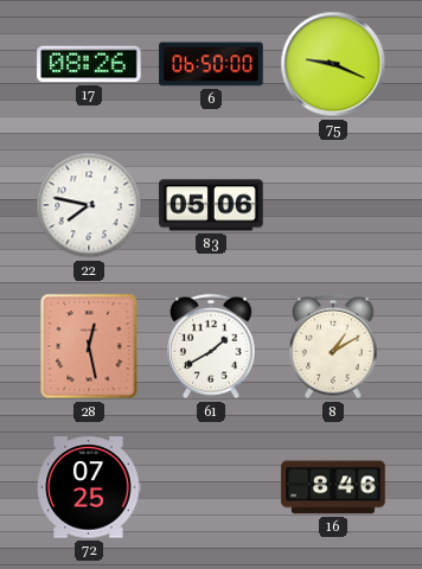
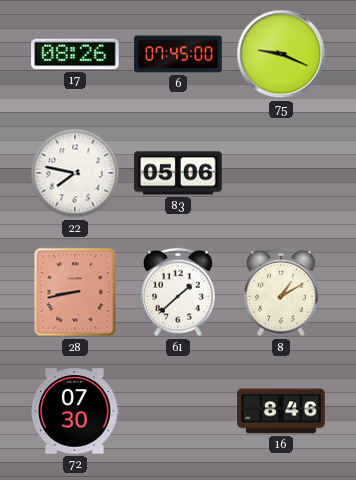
6: 06:50 -> 07:45 (178, 54)
28: 12:28 -> 8:43 (75, 292)
61: 1:40 -> 1:38 (179, 292)
72: 07:25 -> 07:30 (75, 411)
